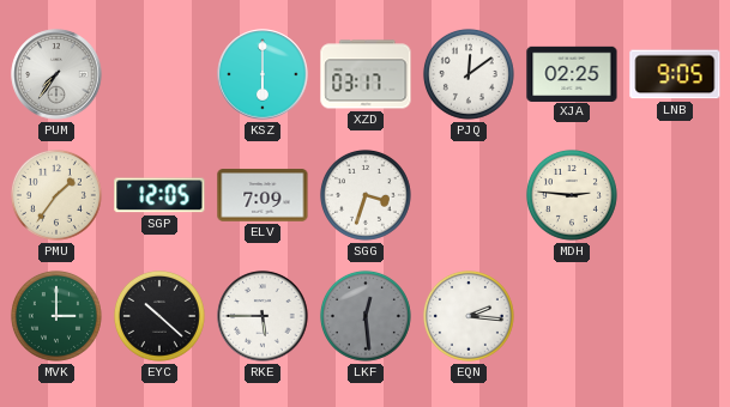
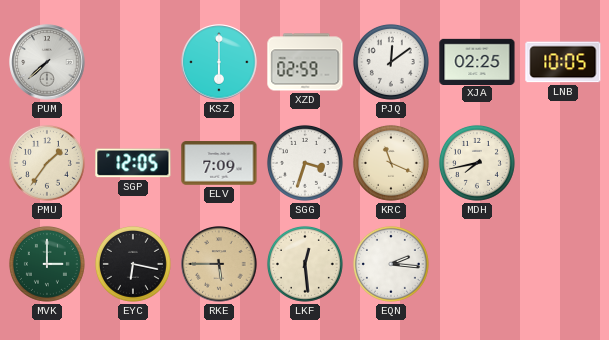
PUM: 7:36 -> 7:38 (47, 62)
XZD: 03:17 -> 02:59 (305, 62)
LNB: 9:05 -> 10:05 (563, 62)
KRC: none -> 11:19 (391, 163)
MDH: 2:46 -> 7:43 (477, 163)
EYC: 10:22 -> 6:17 (133, 264)
RKE dial: white -> champagne (219, 264)
LKF dial: grey -> cream (305, 264)
